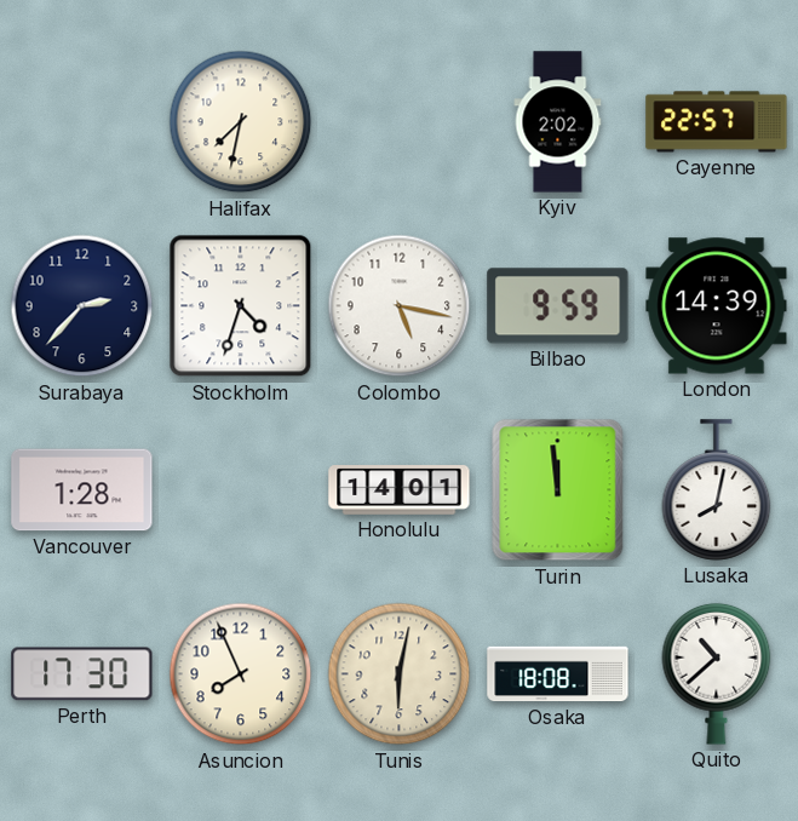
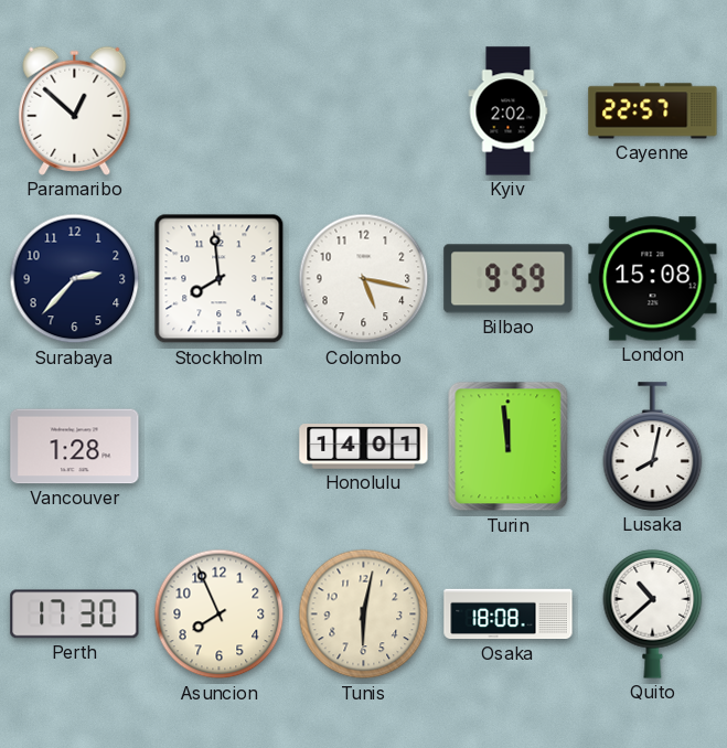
Paramaribo: none -> 12:52 (75, 110)
Halifax: 7:32 -> none (241, 122)
Stockholm: 4:33 -> 7:59 (220, 279)
London: 14:39 -> 15:08 (653, 279)
